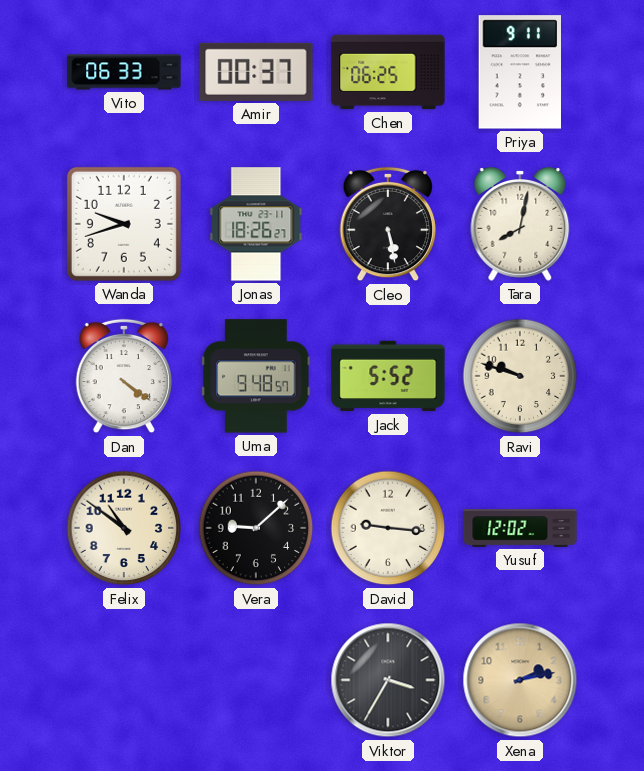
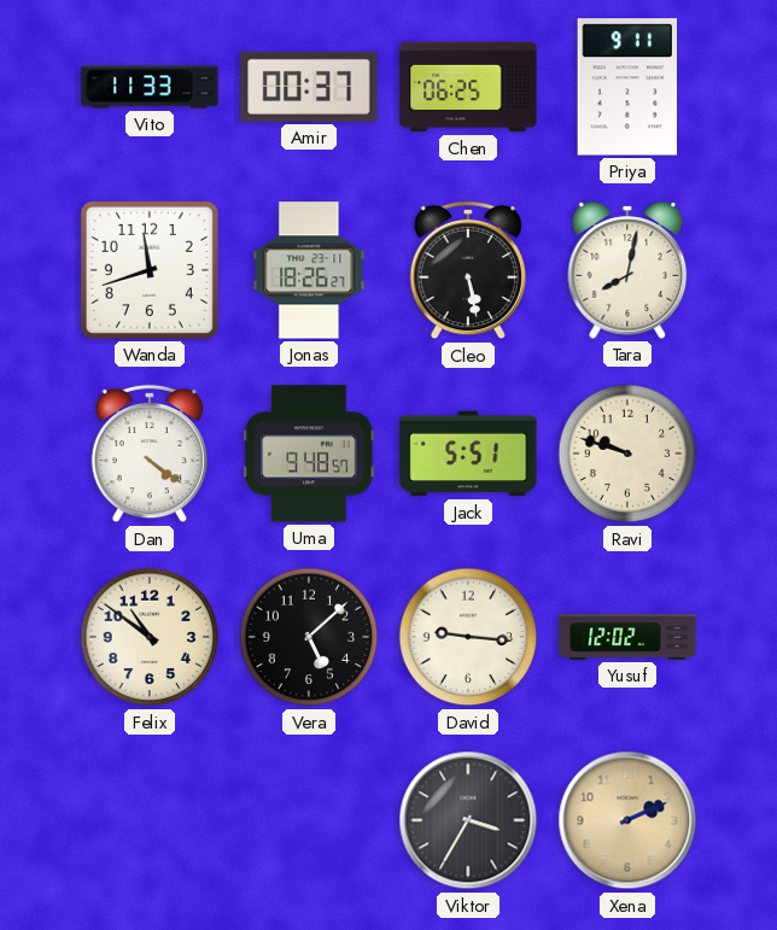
Vito: 06:33 -> 11:33 (150, 87)
Wanda: 9:42 -> 11:42 (150, 270)
Jack: 5:52 -> 5:51 (468, 454)
Vera: 9:08 -> 5:08 (309, 637)
Xena: 2:13 -> 2:11 (627, 820)
